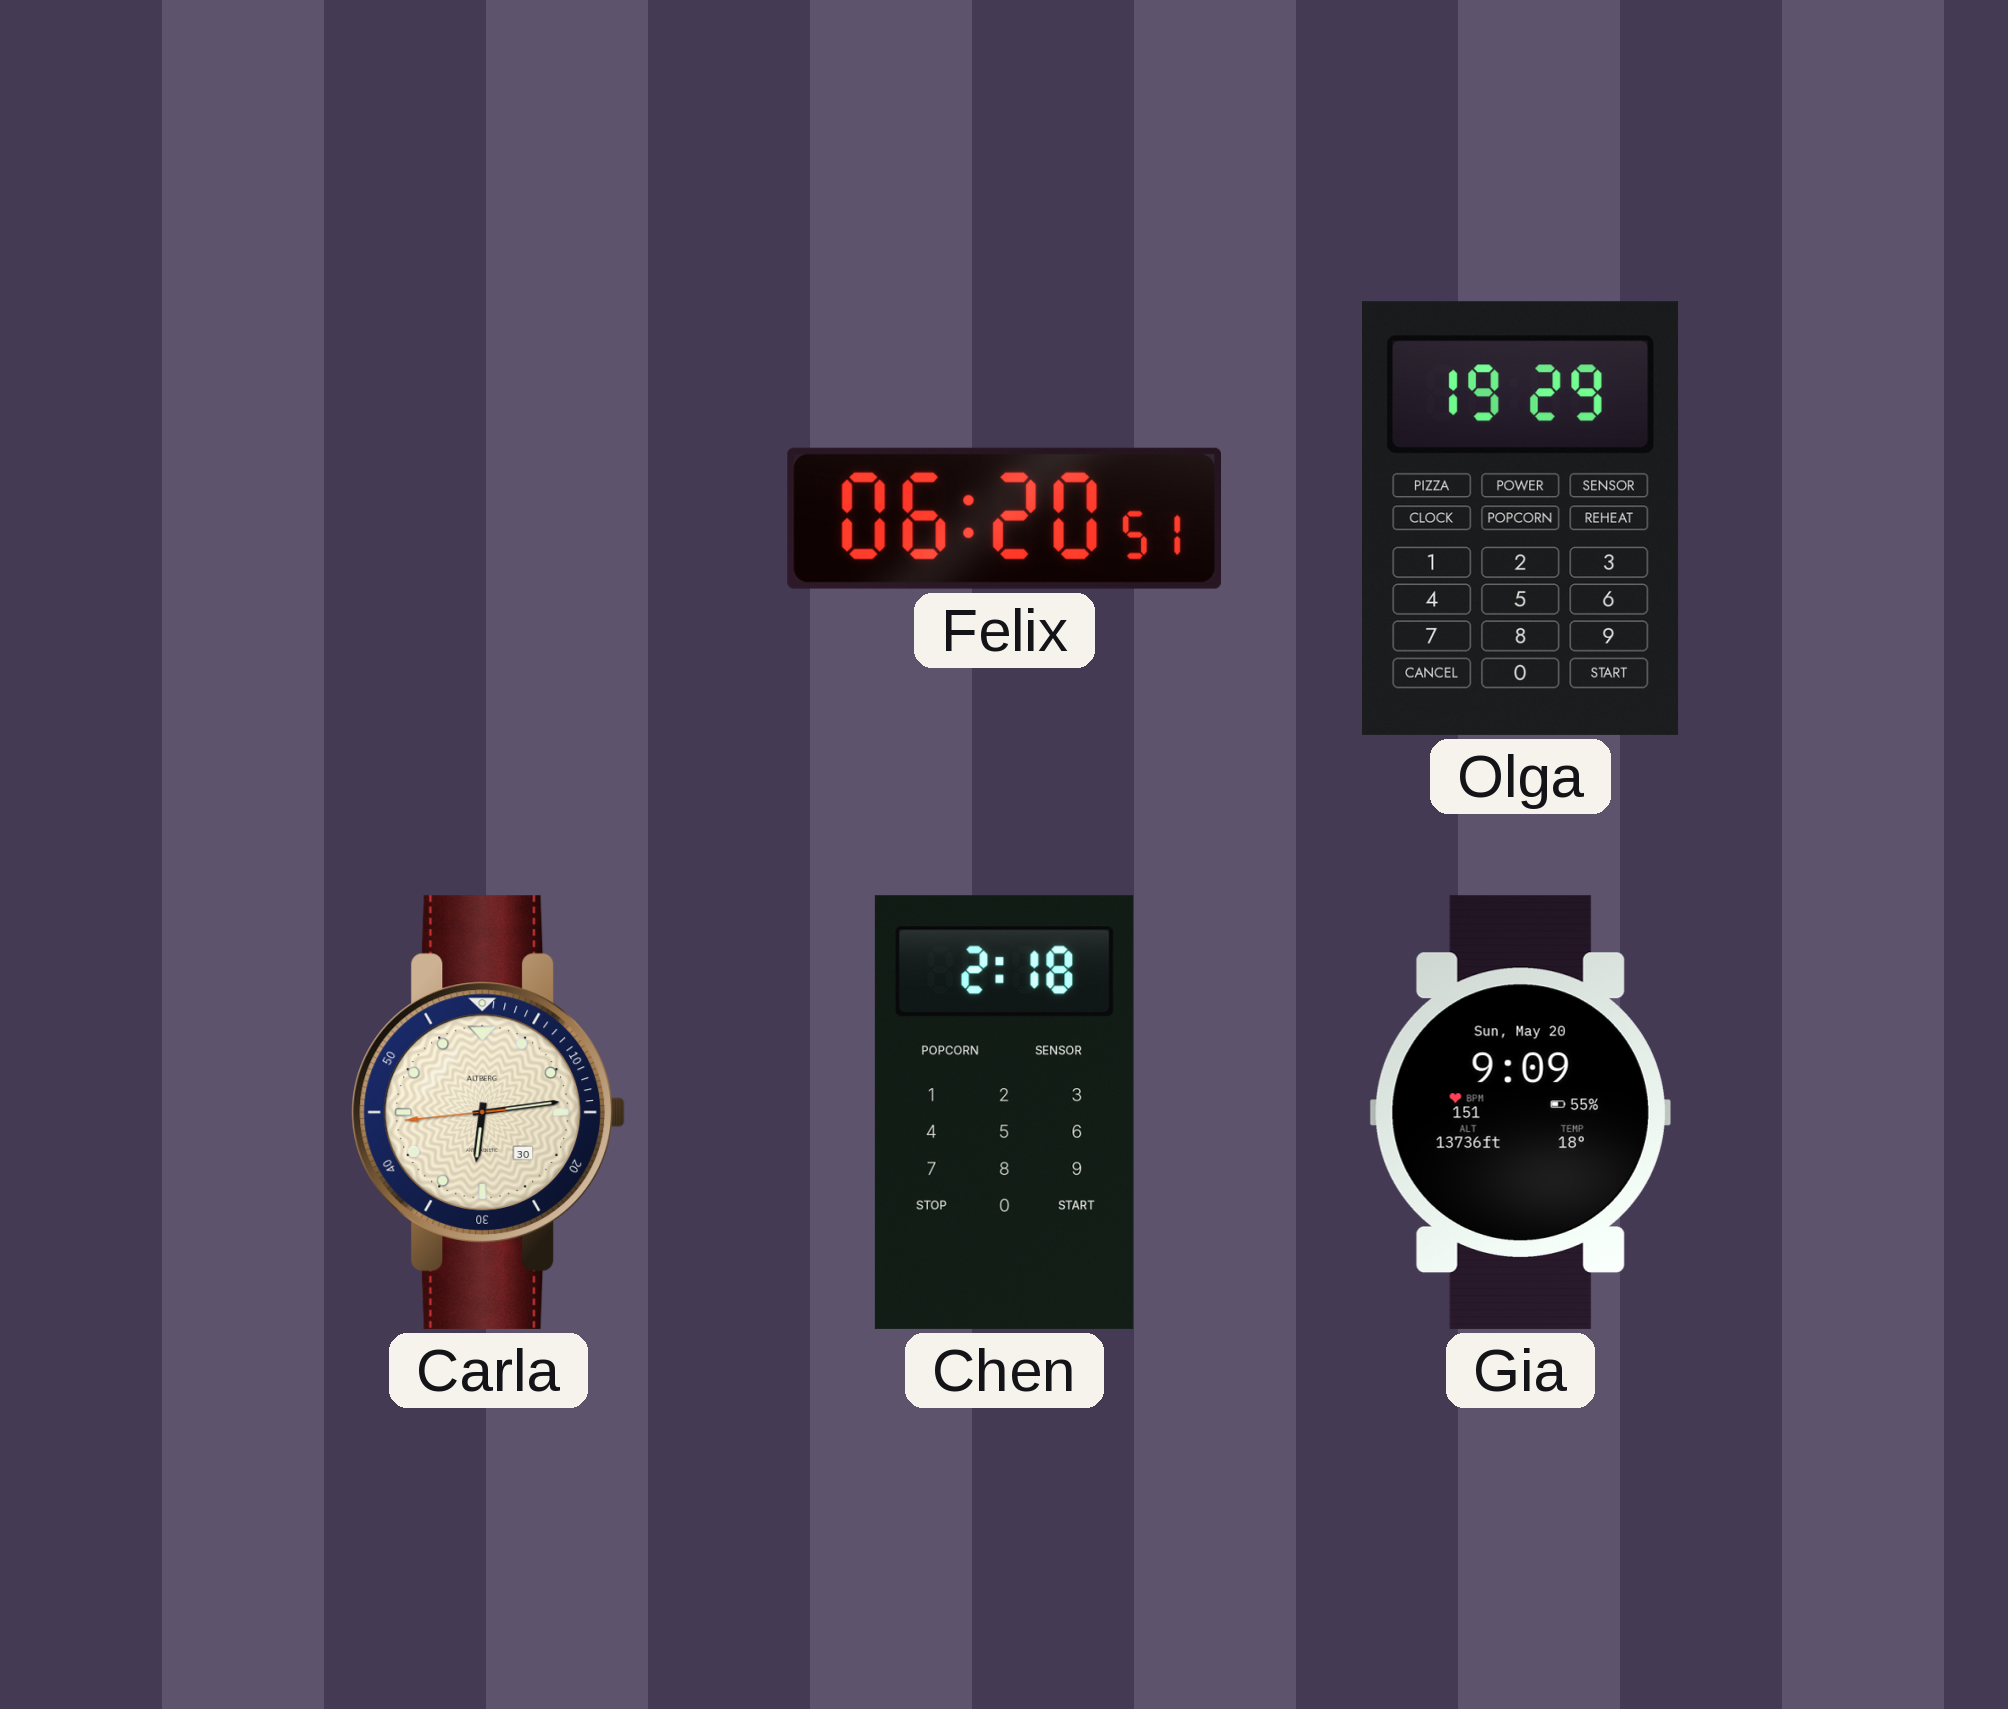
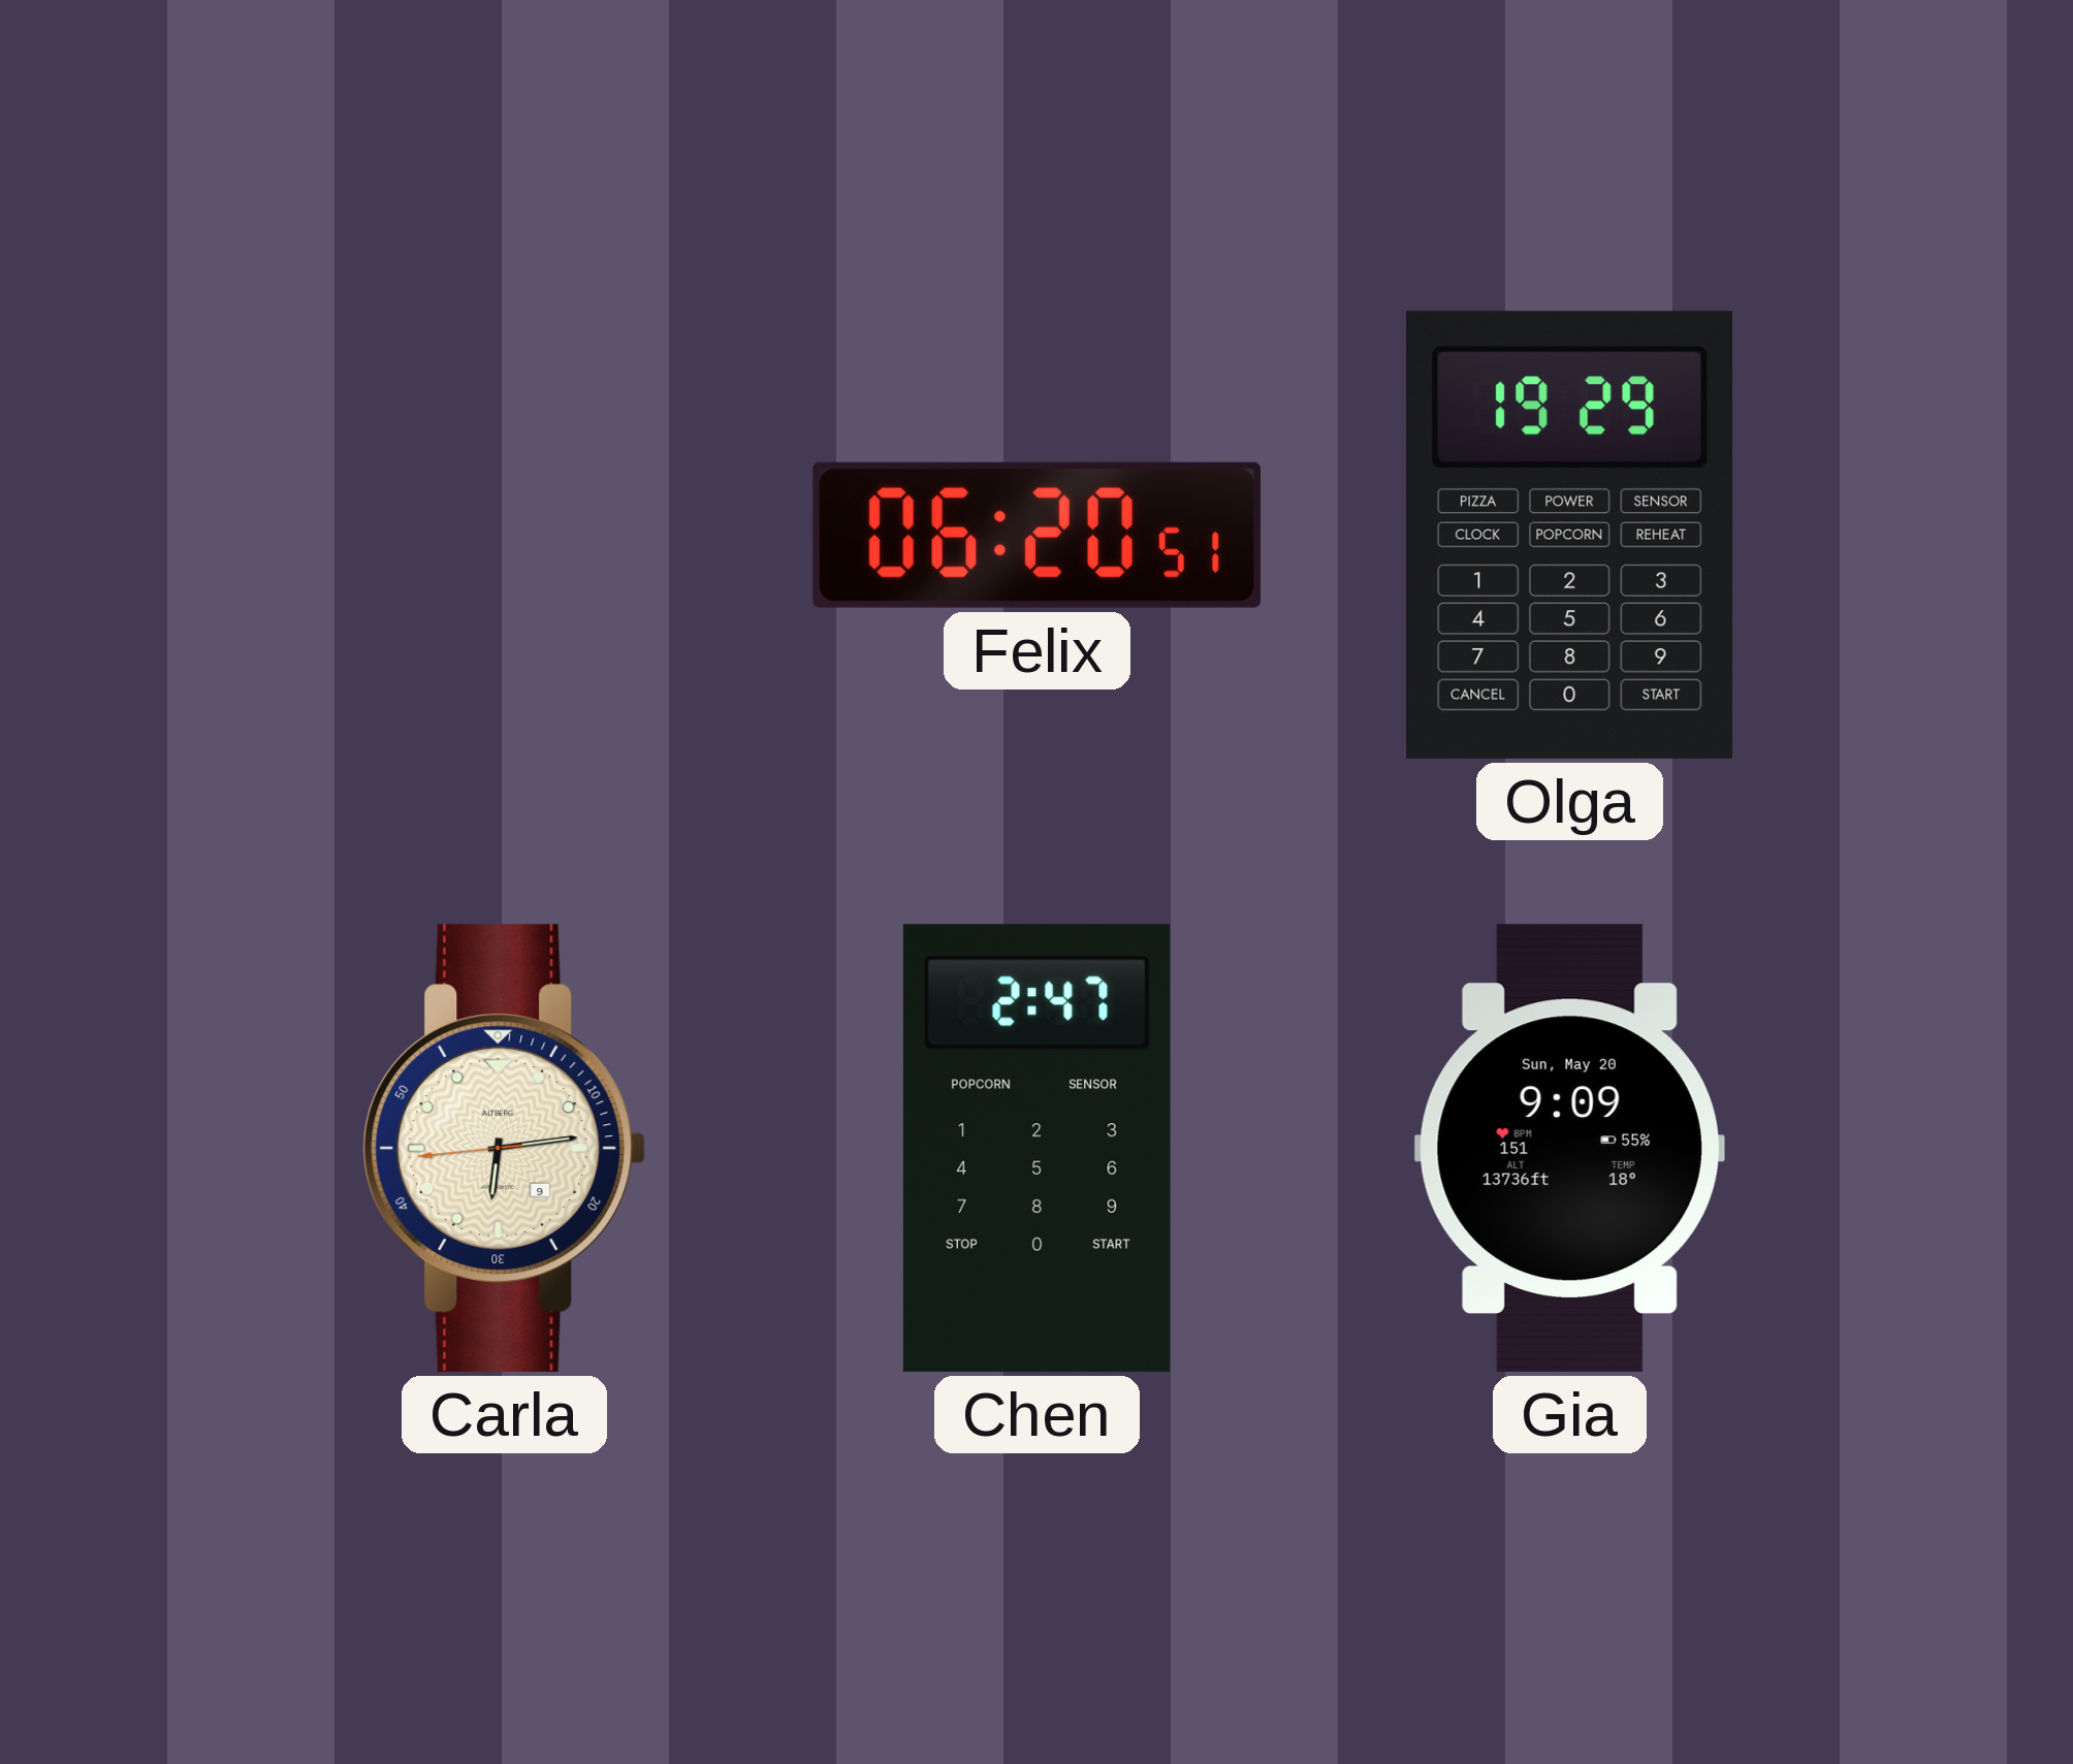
Carla date: 30 -> 9 (505, 1148)
Chen: 2:18 -> 2:47 (1036, 1148)
